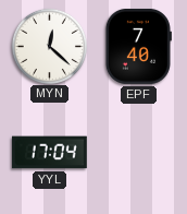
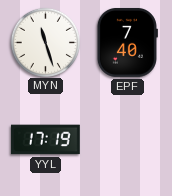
MYN: 12:22 -> 11:27 (45, 42)
YYL: 17:04 -> 17:19 (45, 140)
